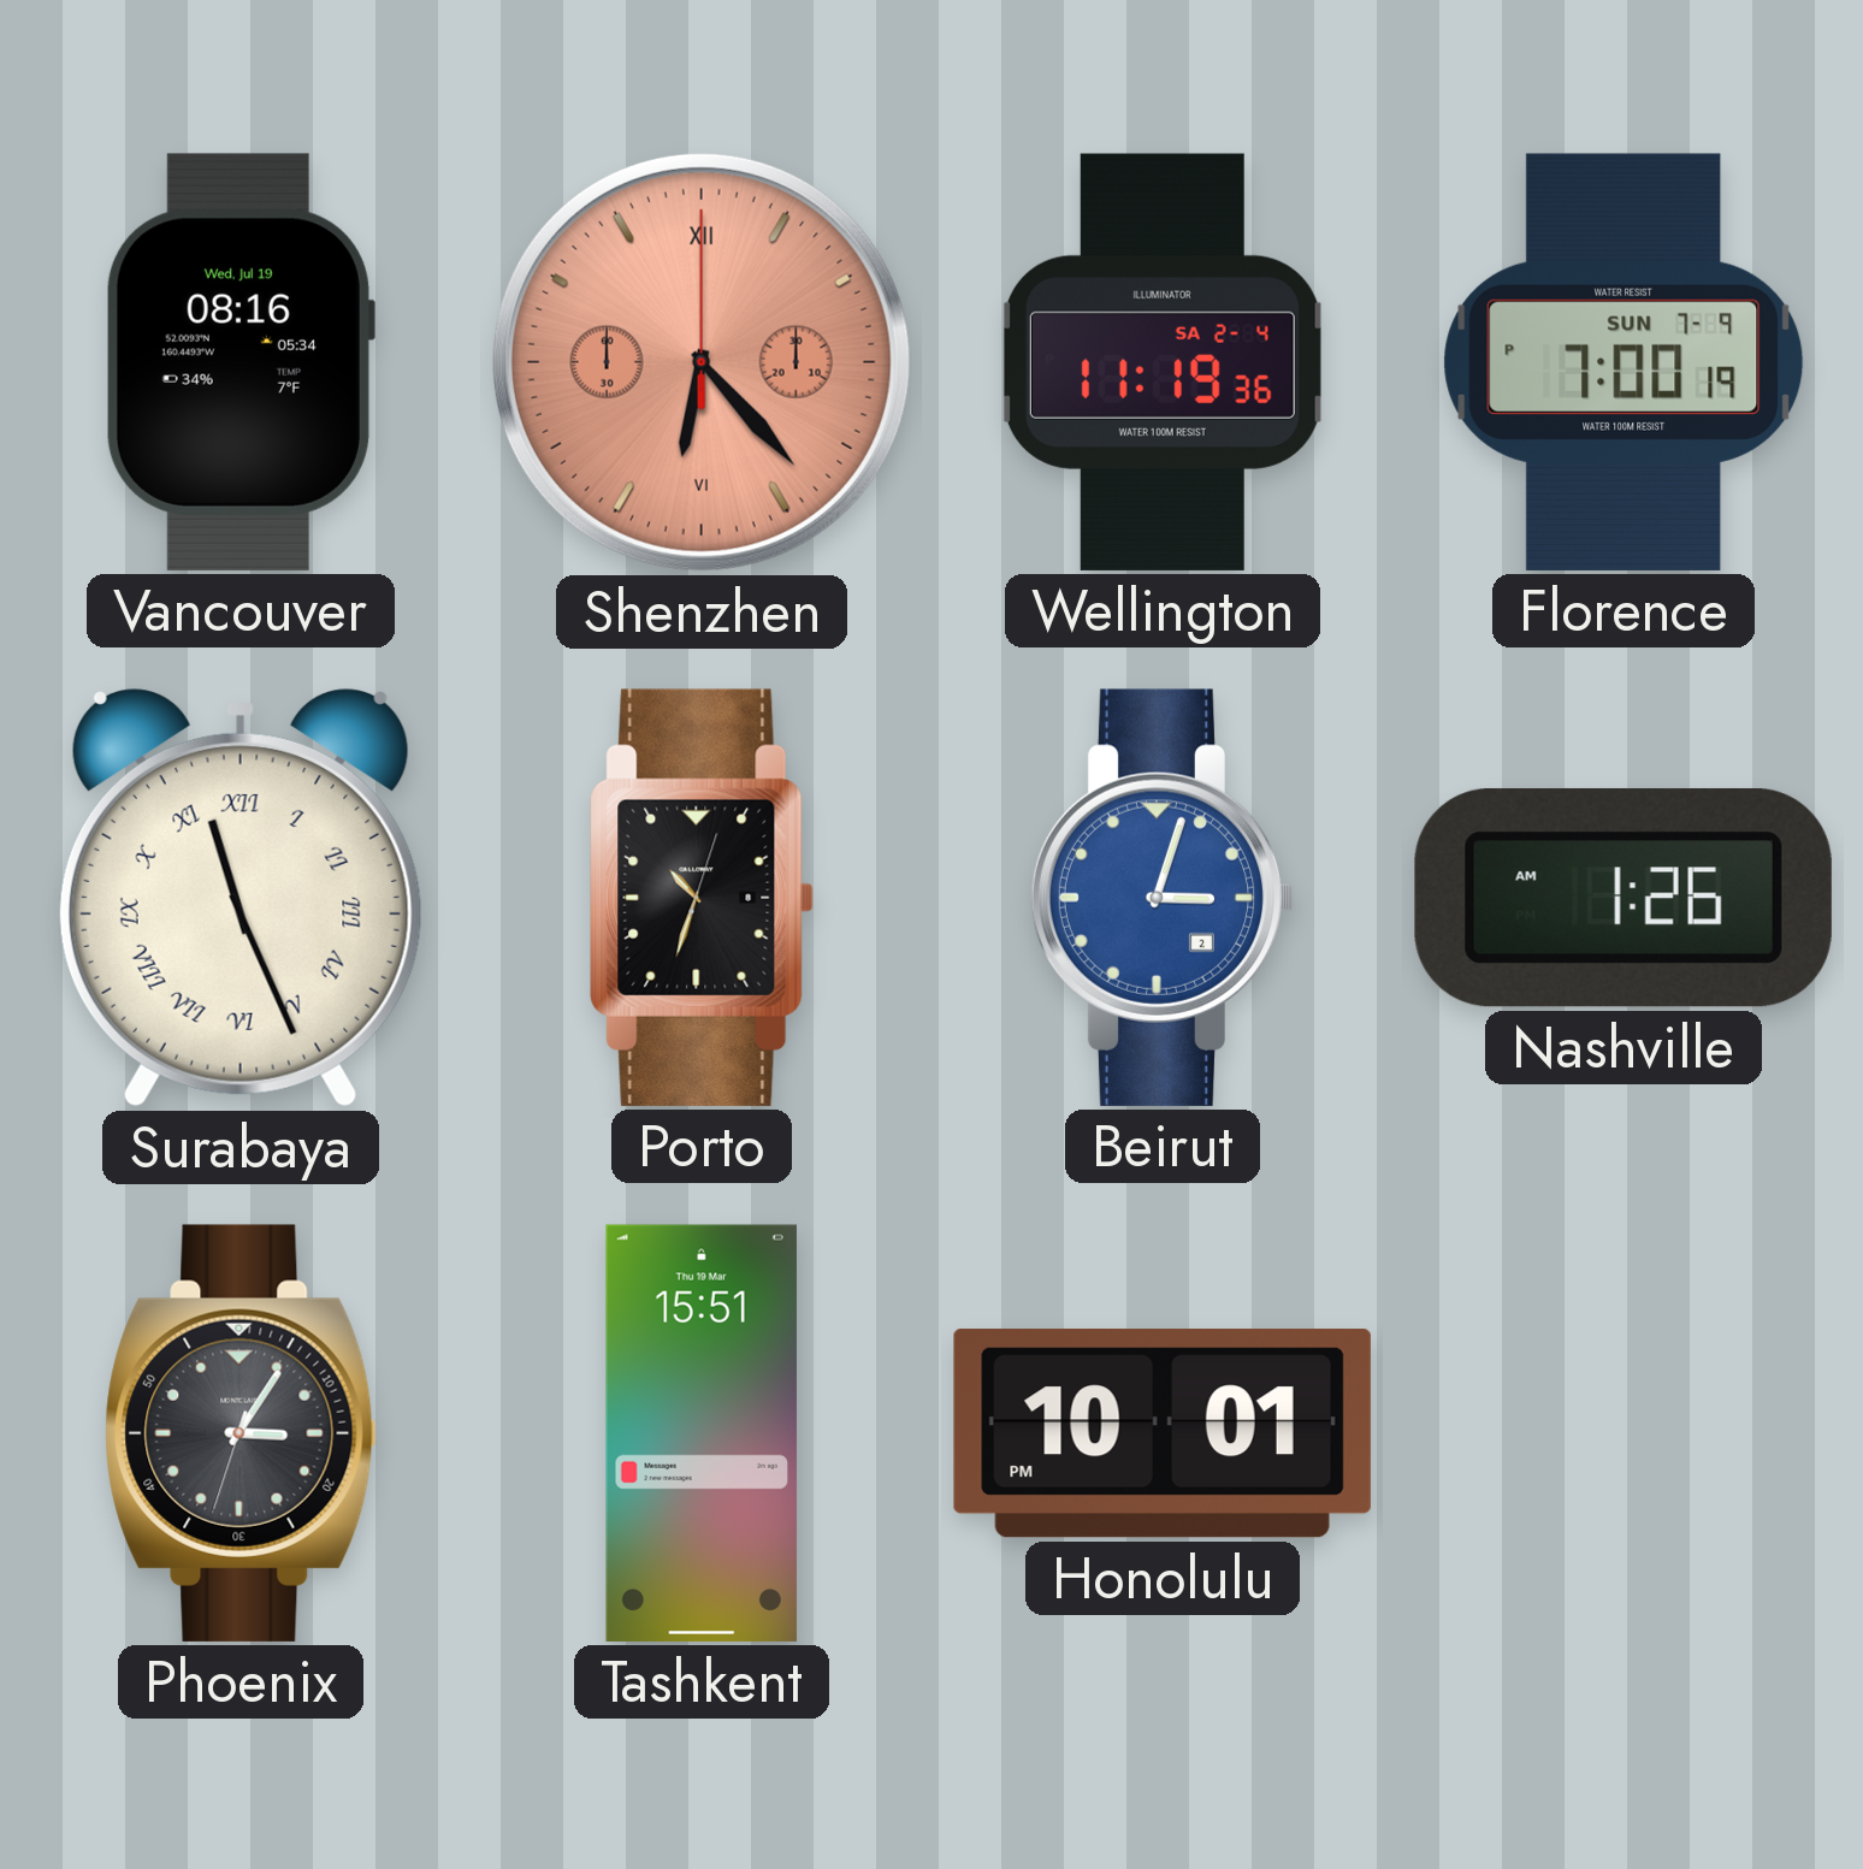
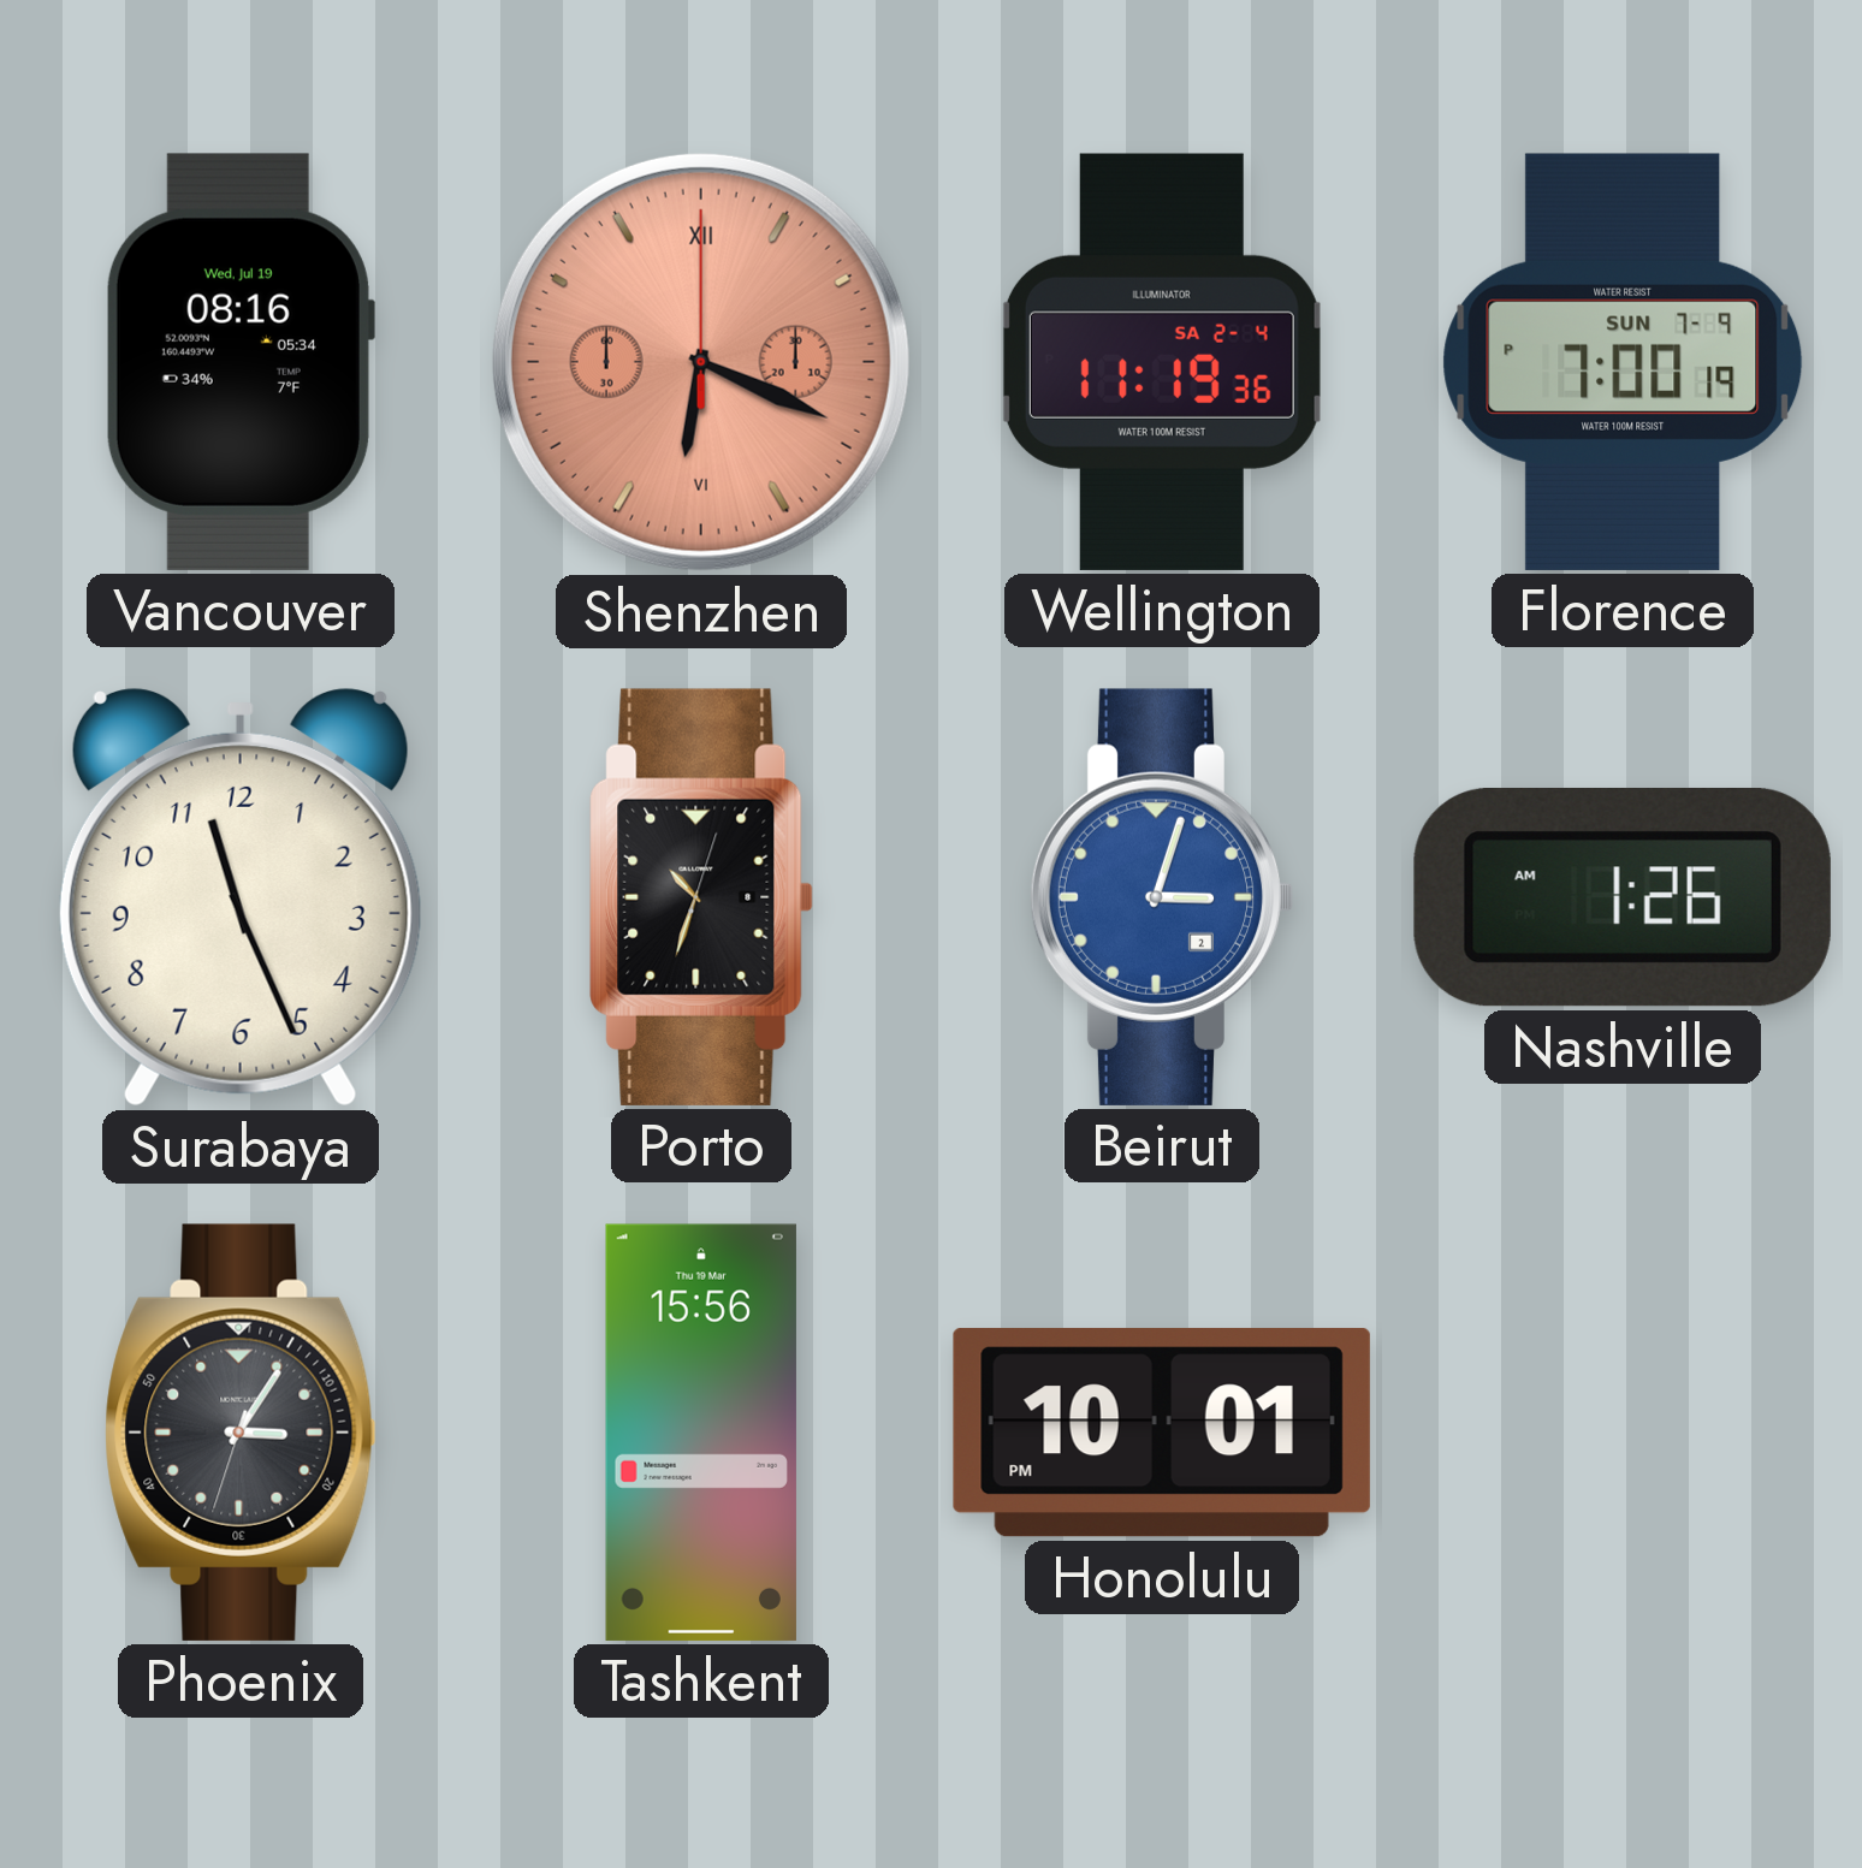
Shenzhen: 6:23 -> 6:19 (701, 362)
Surabaya numerals: Roman -> Arabic (241, 897)
Tashkent: 15:51 -> 15:56 (701, 1433)
